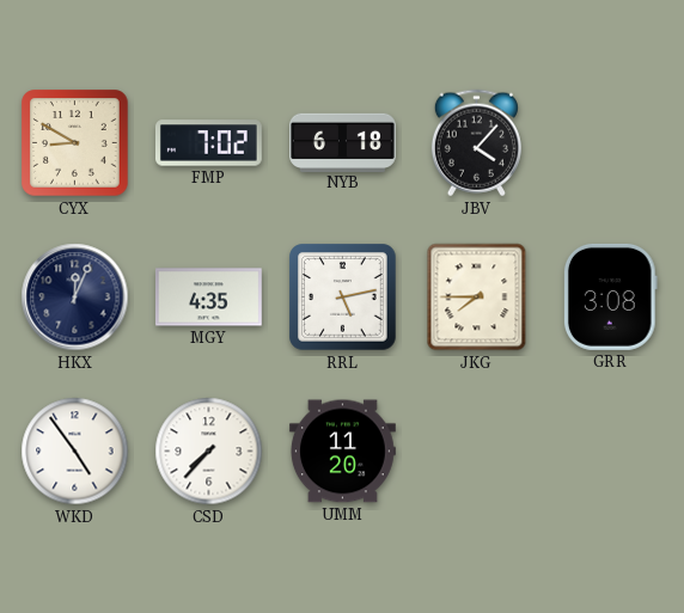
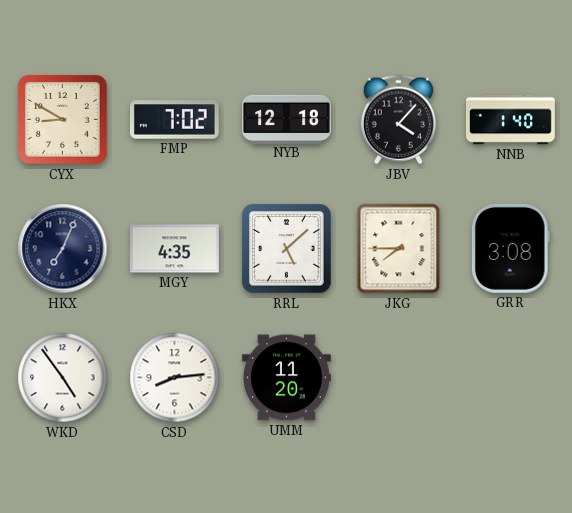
NYB: 6:18 -> 12:18 (287, 119)
NNB: none -> 1:40 (511, 120)
HKX: 12:04 -> 7:04 (63, 249)
RRL: 5:13 -> 5:08 (287, 249)
CSD: 7:37 -> 8:14 (175, 378)
